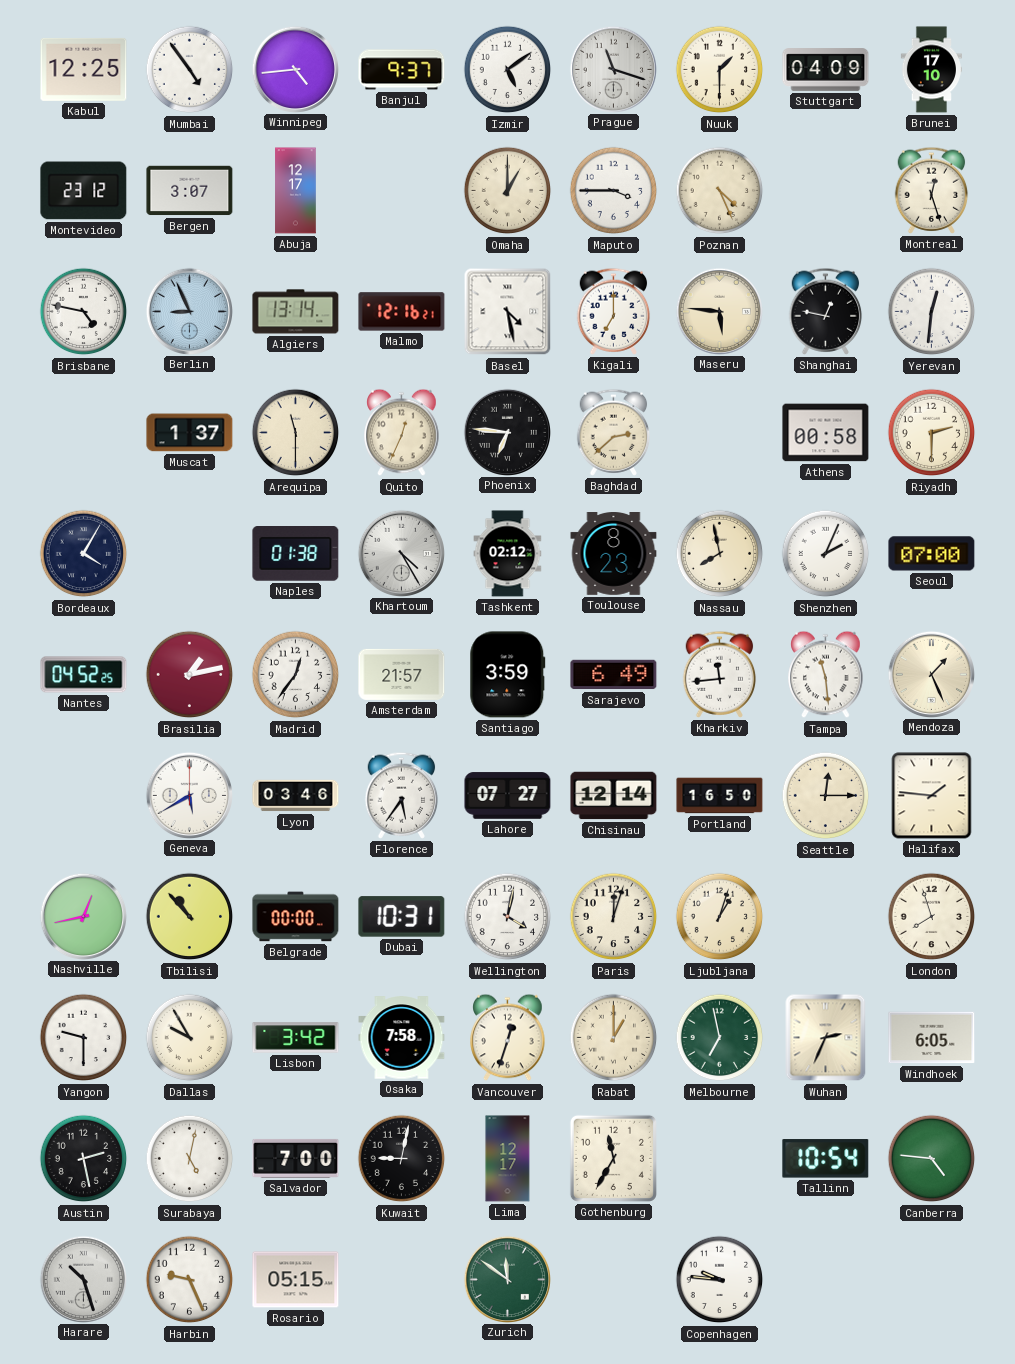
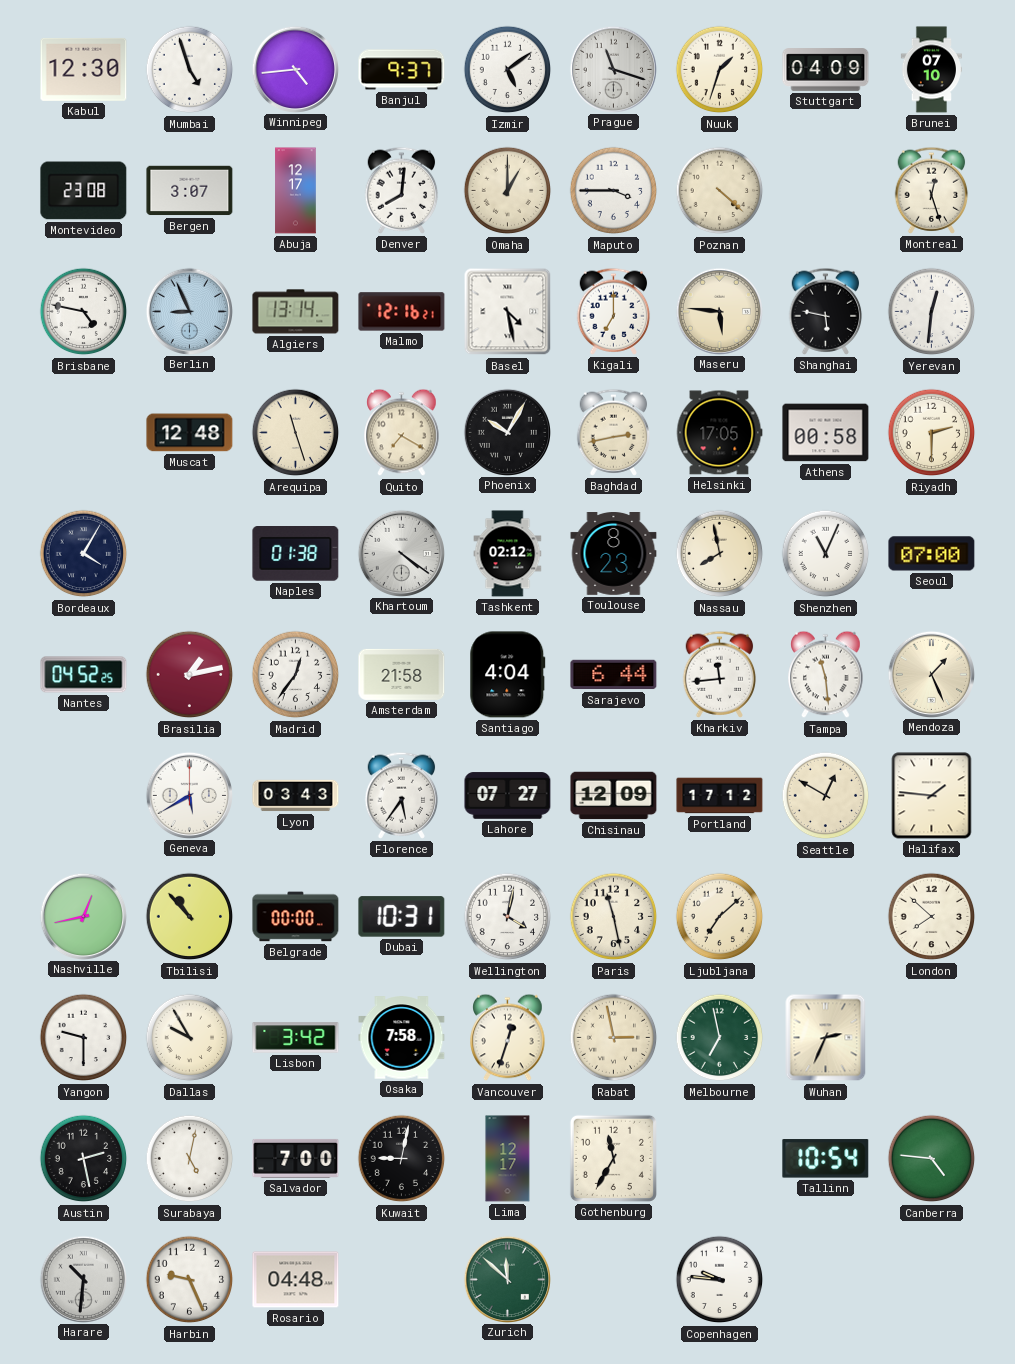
Kabul: 12:25 -> 12:30 (84, 69)
Mumbai: 4:54 -> 4:57 (190, 70)
Nuuk: 1:30 -> 1:33 (720, 70)
Brunei: 17:10 -> 07:10 (931, 70)
Montevideo: 23:12 -> 23:08 (84, 191)
Denver: none -> 8:01 (402, 190)
Poznan: 4:26 -> 4:22 (720, 191)
Shanghai: 12:47 -> 5:47 (826, 311)
Muscat: 1:37 -> 12:48 (190, 433)
Arequipa: 11:30 -> 11:27 (296, 433)
Quito: 12:34 -> 7:20 (402, 433)
Phoenix: 6:46 -> 10:05 (507, 432)
Baghdad: 2:38 -> 2:43 (614, 432)
Helsinki: none -> 17:05 (719, 433)
Khartoum: 4:25 -> 4:21 (401, 553)
Shenzhen: 2:04 -> 11:04 (826, 554)
Amsterdam: 21:57 -> 21:58 (402, 674)
Santiago: 3:59 -> 4:04 (508, 675)
Sarajevo: 6:49 -> 6:44 (614, 675)
Lyon: 03:46 -> 03:43 (296, 796)
Chisinau: 12:14 -> 12:09 (614, 796)
Portland: 16:50 -> 17:12 (720, 796)
Seattle: 12:15 -> 12:50 (826, 796)
Paris: 12:03 -> 11:28 (614, 917)
Ljubljana: 1:03 -> 7:08 (720, 917)
London: 7:57 -> 7:52 (932, 917)
Rabat: 1:00 -> 2:58 (614, 1038)
Windhoek: 6:05 -> none (932, 1038)
Harare: 10:27 -> 10:31 (83, 1279)
Rosario: 05:15 -> 04:48 (296, 1280)
Zurich: 11:51 -> 11:52 (507, 1279)
